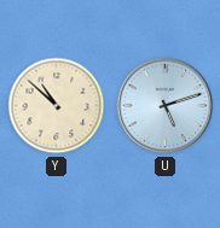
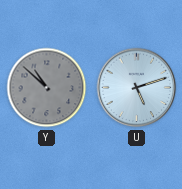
Y dial: cream -> grey (47, 88)
